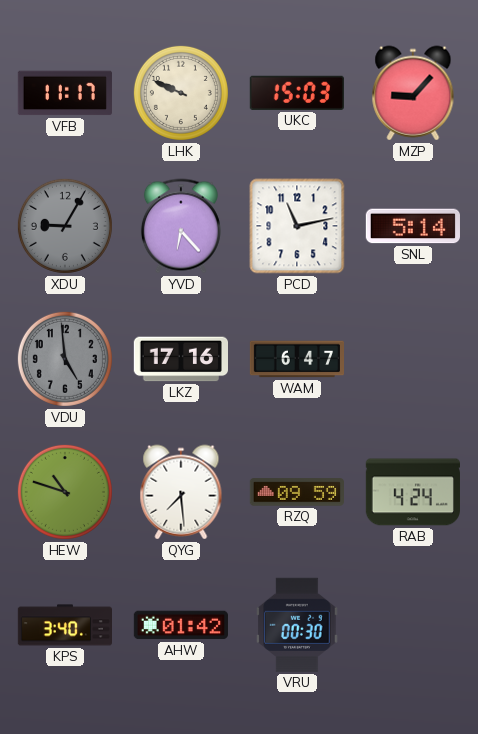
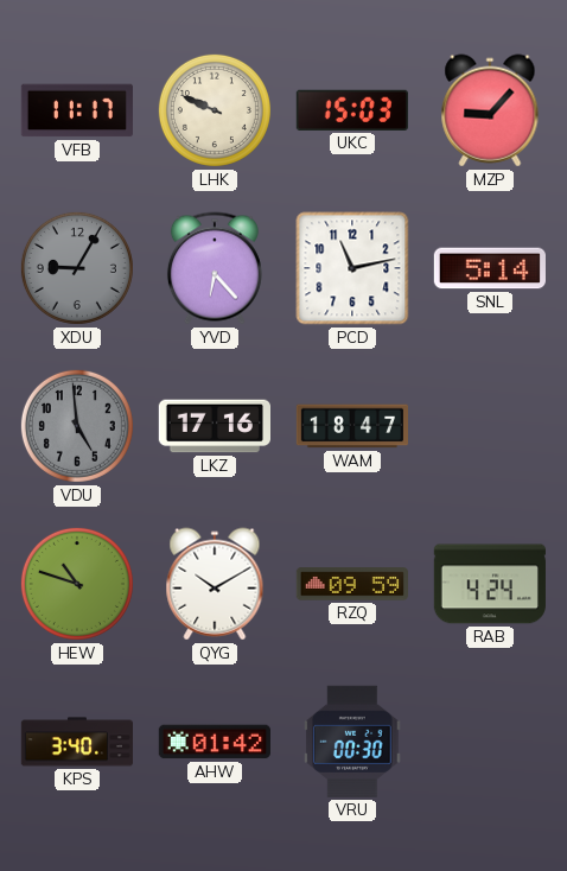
WAM: 6:47 -> 18:47 (351, 426)
QYG: 7:29 -> 10:10 (215, 584)
